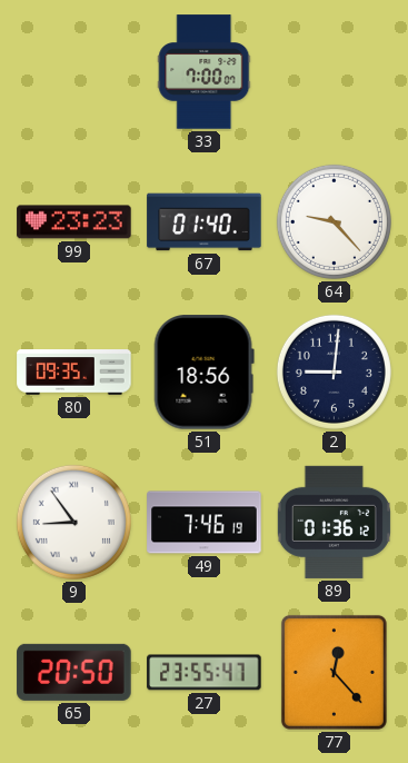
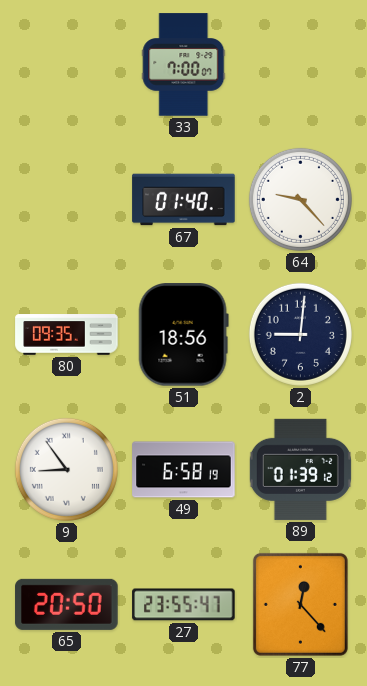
99: 23:23 -> none (74, 222)
49: 7:46 -> 6:58 (184, 470)
89: 01:36 -> 01:39 (300, 469)
